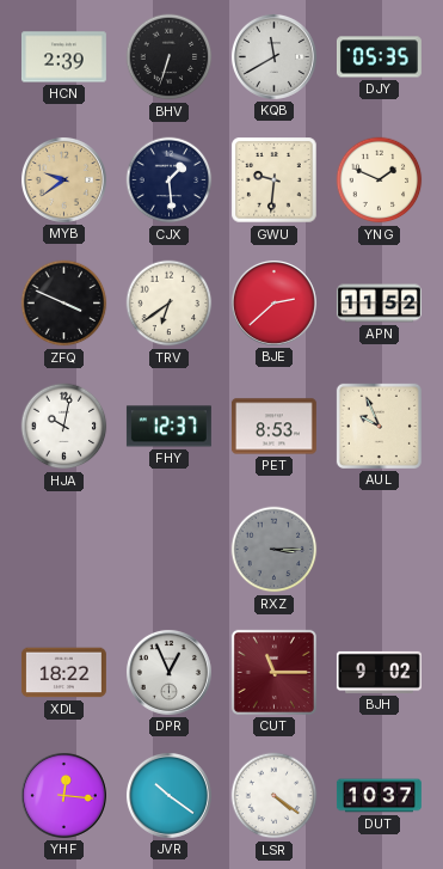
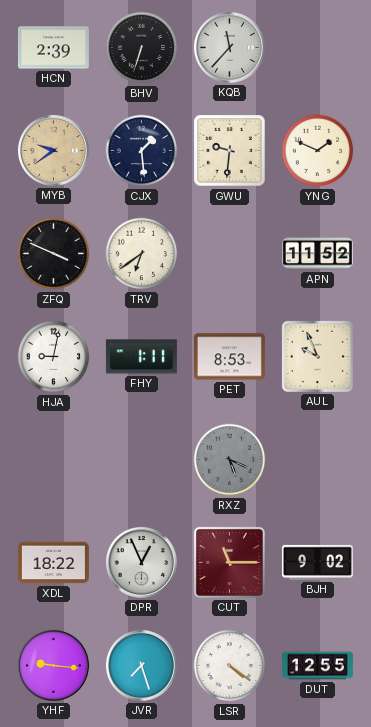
KQB: 11:40 -> 11:37 (229, 47)
DJY: 05:35 -> none (379, 57)
BJE: 2:38 -> none (273, 302)
HJA: 10:02 -> 9:02 (54, 357)
FHY: 12:37 -> 1:11 (141, 357)
RXZ: 3:15 -> 5:19 (230, 460)
YHF: 12:16 -> 9:16 (53, 665)
JVR: 10:21 -> 7:27 (141, 665)
DUT: 10:37 -> 12:55 (317, 666)
